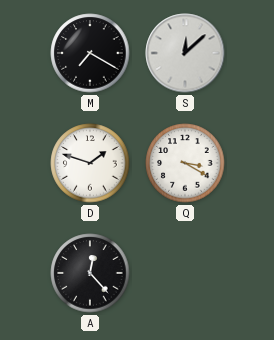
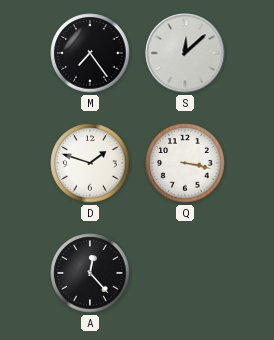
M: 7:20 -> 7:24 (90, 53)
Q: 3:20 -> 3:17 (185, 163)
